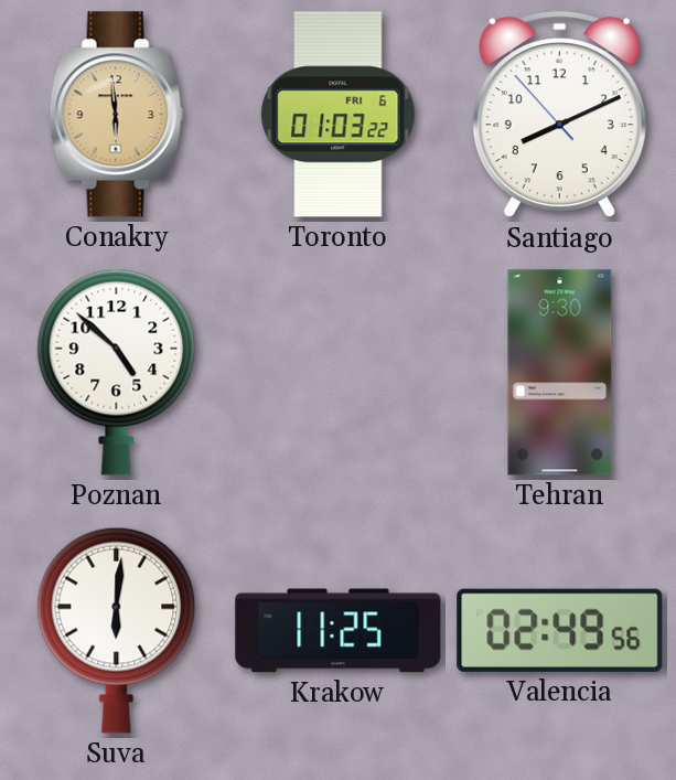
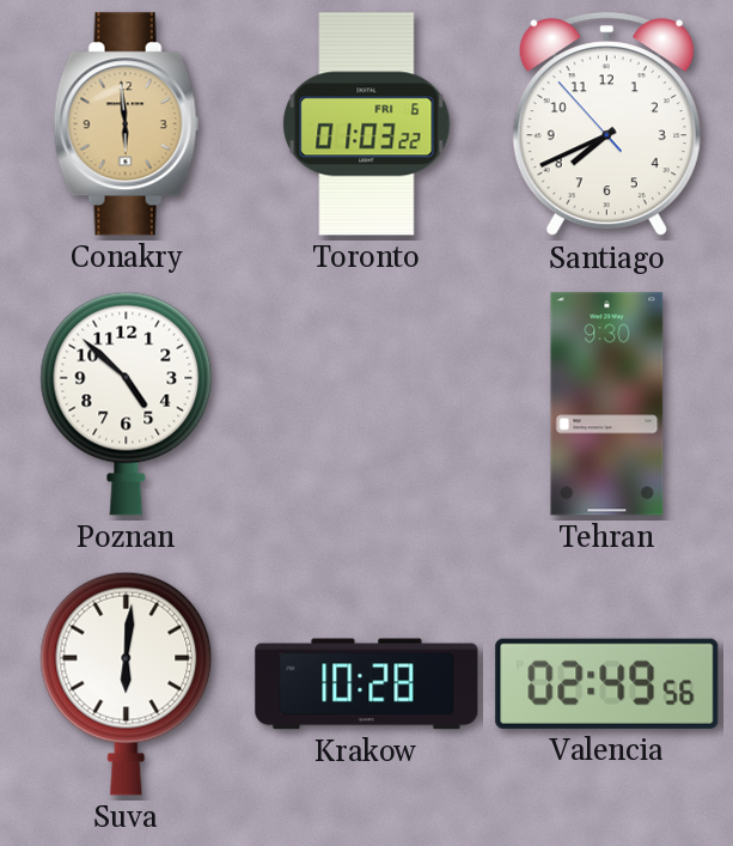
Santiago: 8:10 -> 7:40 (606, 124)
Krakow: 11:25 -> 10:28 (367, 684)
